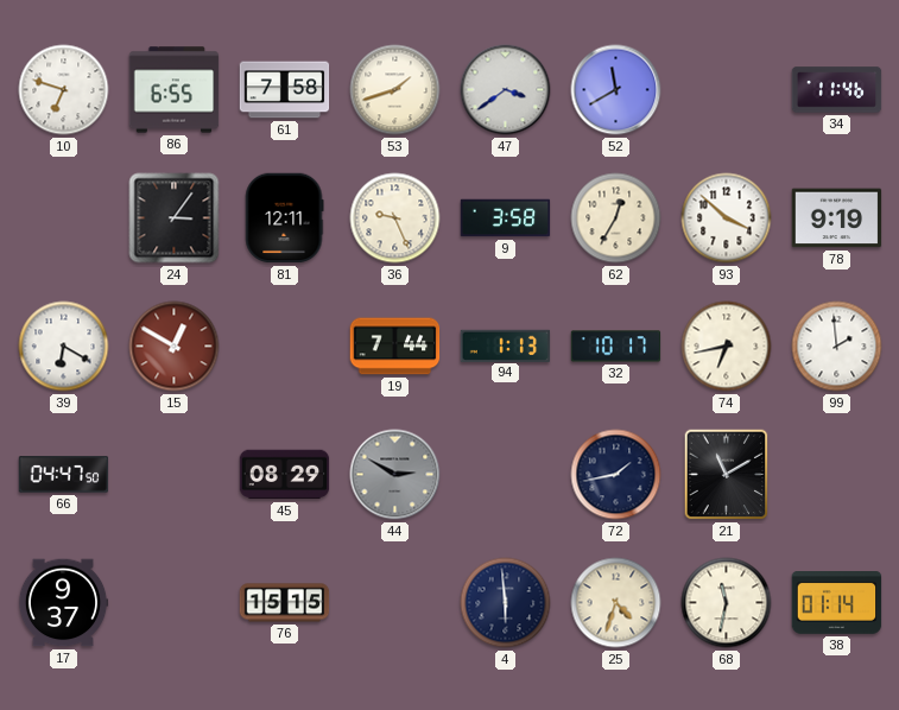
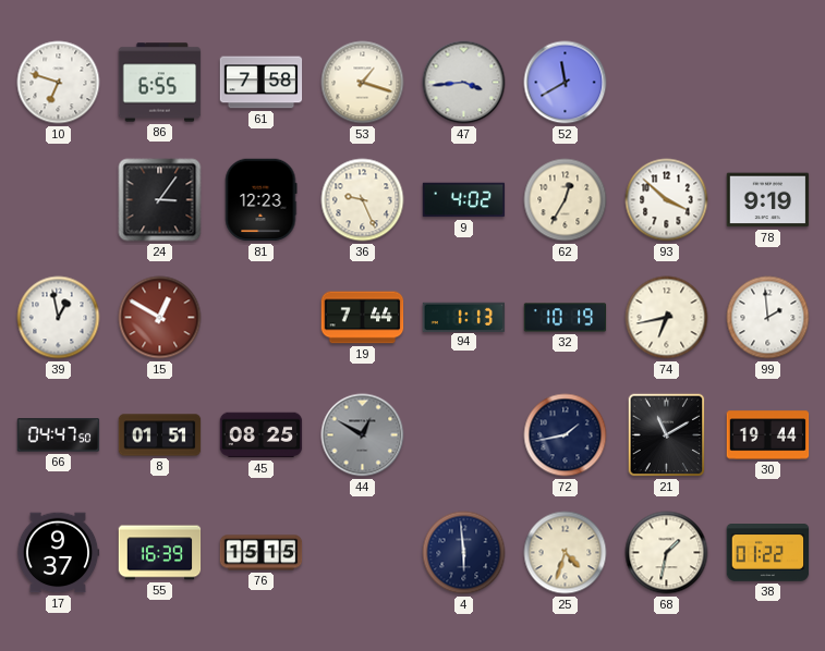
53: 1:42 -> 1:18 (363, 83)
47: 3:39 -> 3:44 (464, 83)
34: 11:46 -> none (837, 90)
81: 12:11 -> 12:23 (260, 200)
9: 3:58 -> 4:02 (464, 200)
39: 6:20 -> 12:58 (59, 318)
32: 10:17 -> 10:19 (566, 318)
8: none -> 01:51 (160, 435)
45: 08:29 -> 08:25 (262, 435)
44: 2:50 -> 12:50 (363, 435)
30: none -> 19:44 (768, 435)
55: none -> 16:39 (160, 553)
68: 11:32 -> 1:32 (667, 553)
38: 01:14 -> 01:22 (768, 553)
